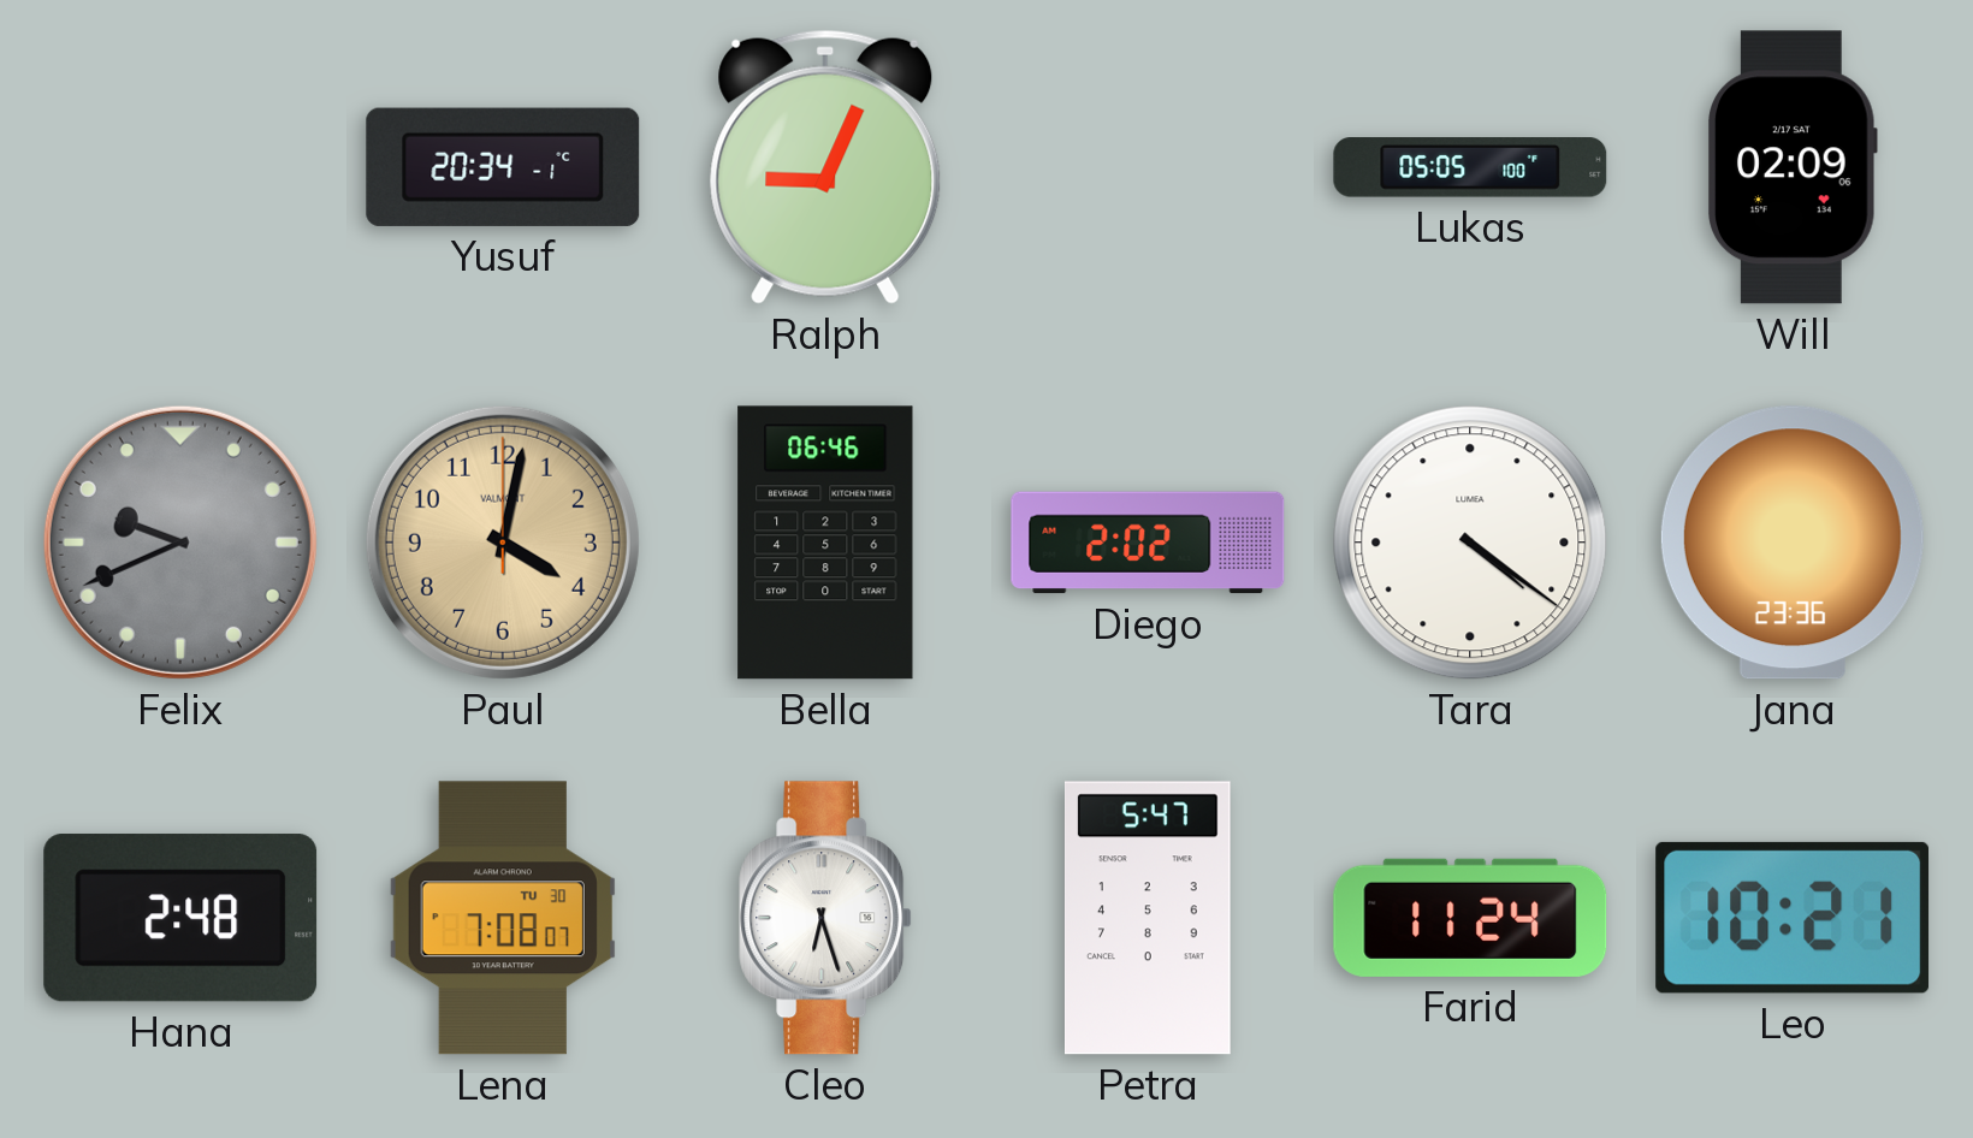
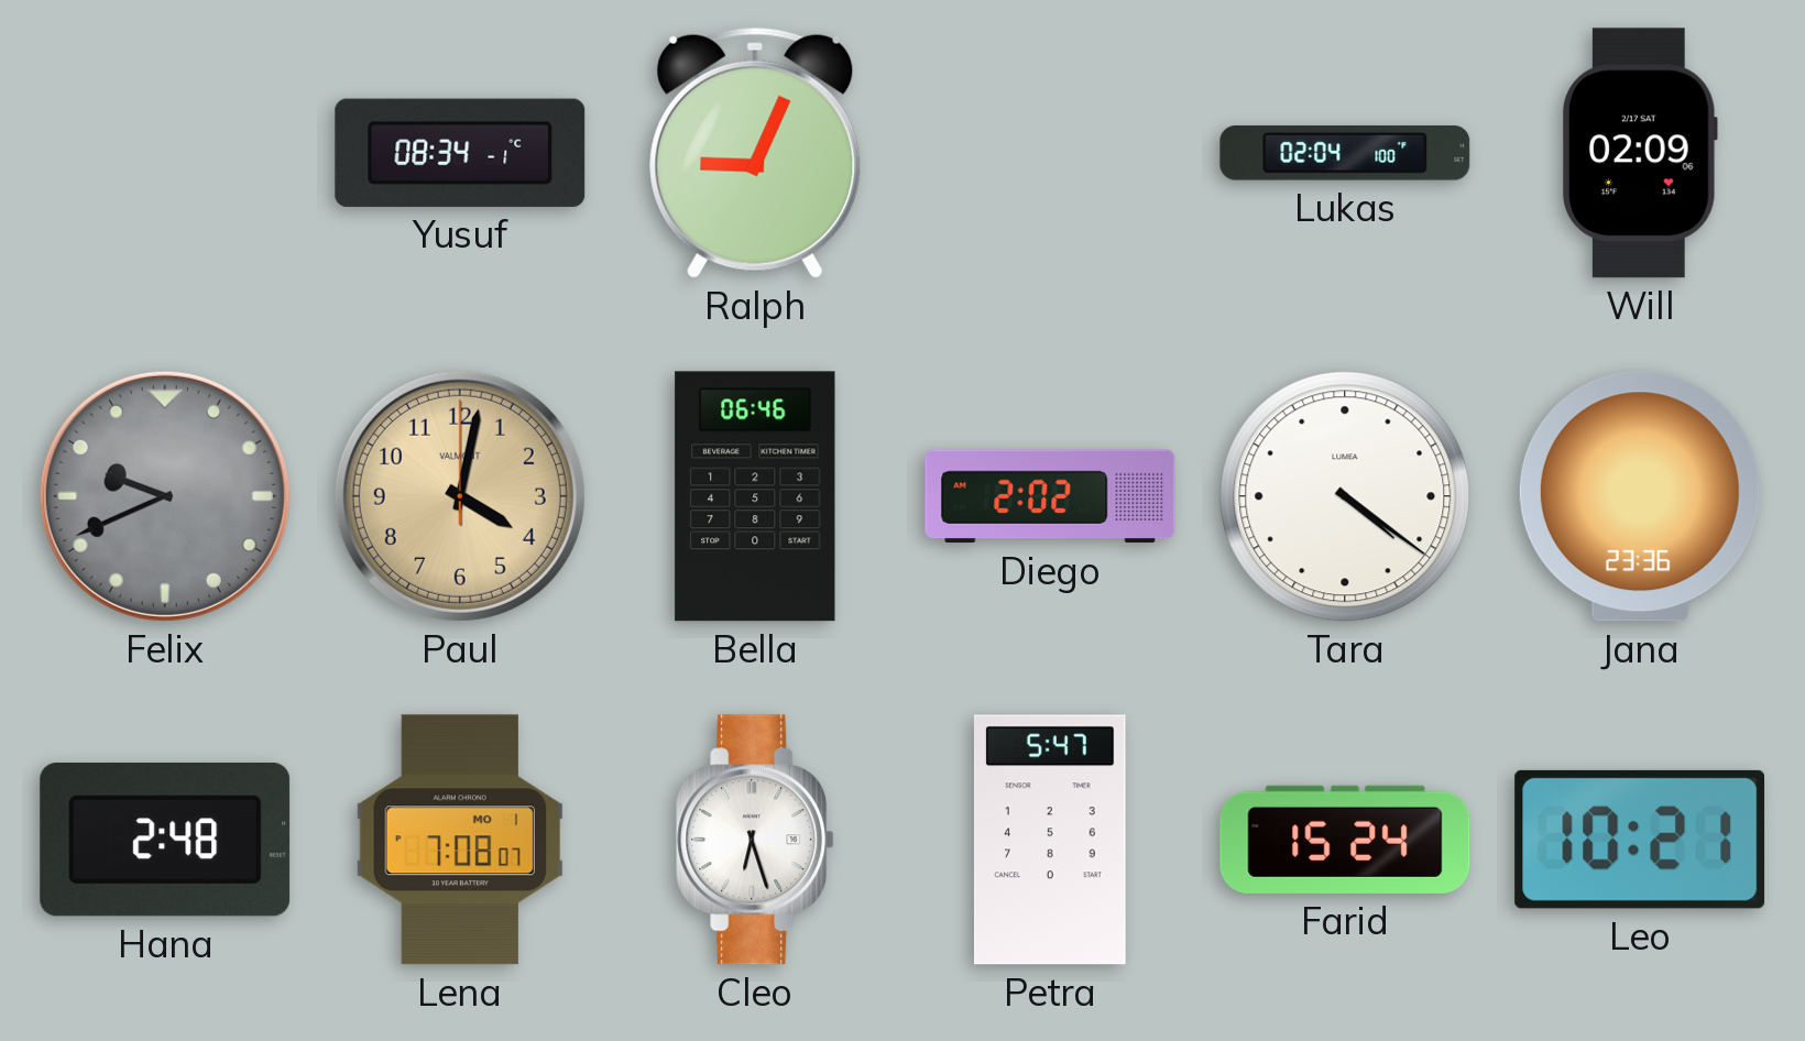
Yusuf: 20:34 -> 08:34 (460, 153)
Lukas: 05:05 -> 02:04 (1345, 153)
Lena date: TU 30 -> MO 1 (460, 840)
Farid: 11:24 -> 15:24 (1345, 840)
